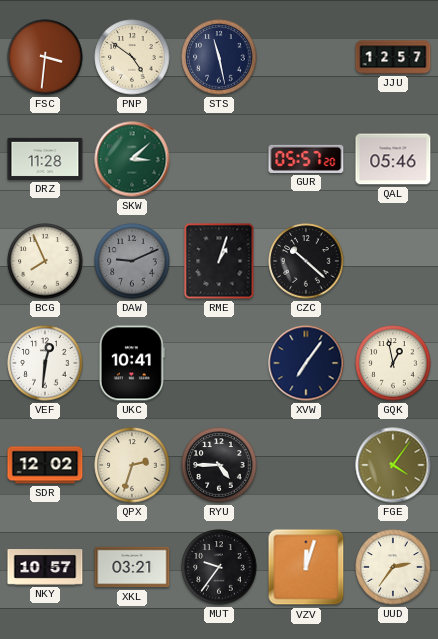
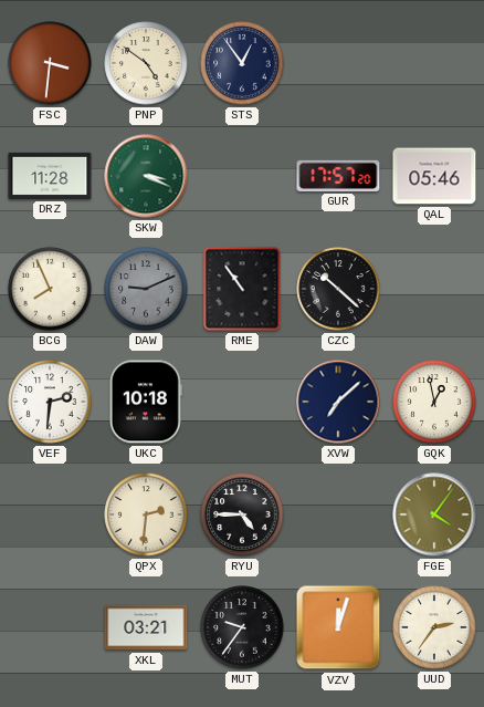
STS: 11:28 -> 12:54 (242, 63)
JJU: 12:57 -> none (393, 57)
SKW: 3:08 -> 3:19 (146, 176)
GUR: 05:57 -> 17:57 (338, 176)
RME: 1:03 -> 10:54 (242, 289)
VEF: 12:31 -> 2:31 (50, 402)
UKC: 10:41 -> 10:18 (146, 402)
XVW: 7:06 -> 7:08 (338, 402)
SDR: 12:02 -> none (45, 465)
QPX: 2:33 -> 2:31 (146, 514)
NKY: 10:57 -> none (45, 568)
